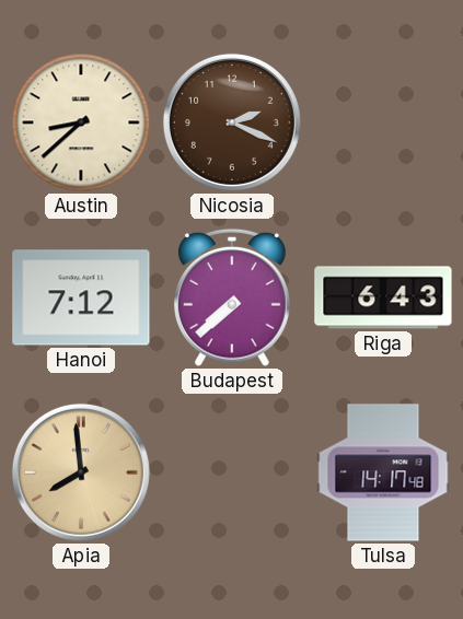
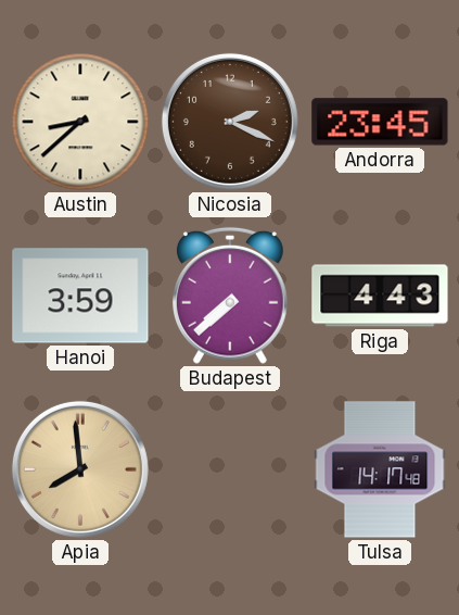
Andorra: none -> 23:45 (380, 122)
Hanoi: 7:12 -> 3:59 (80, 296)
Riga: 6:43 -> 4:43 (380, 296)
